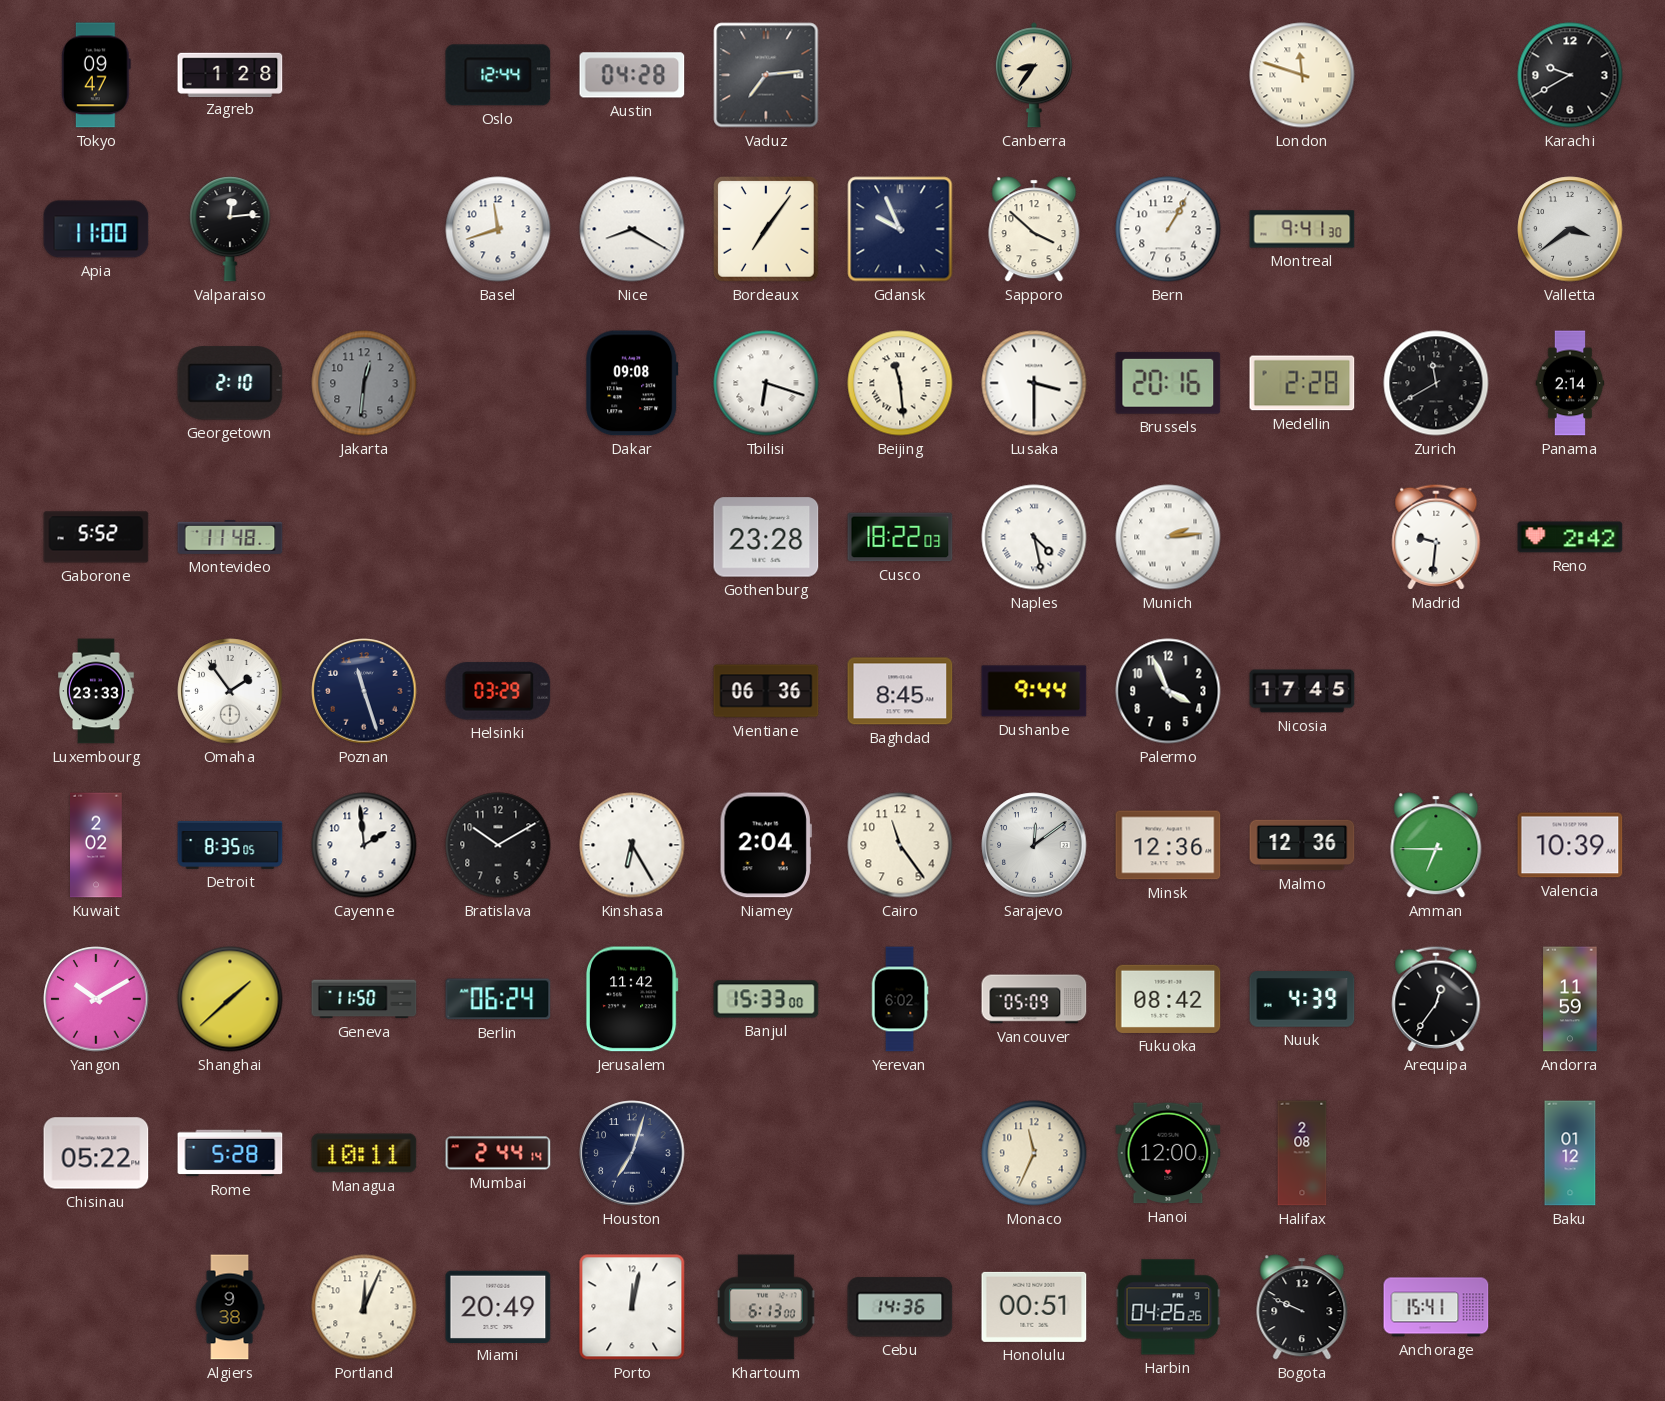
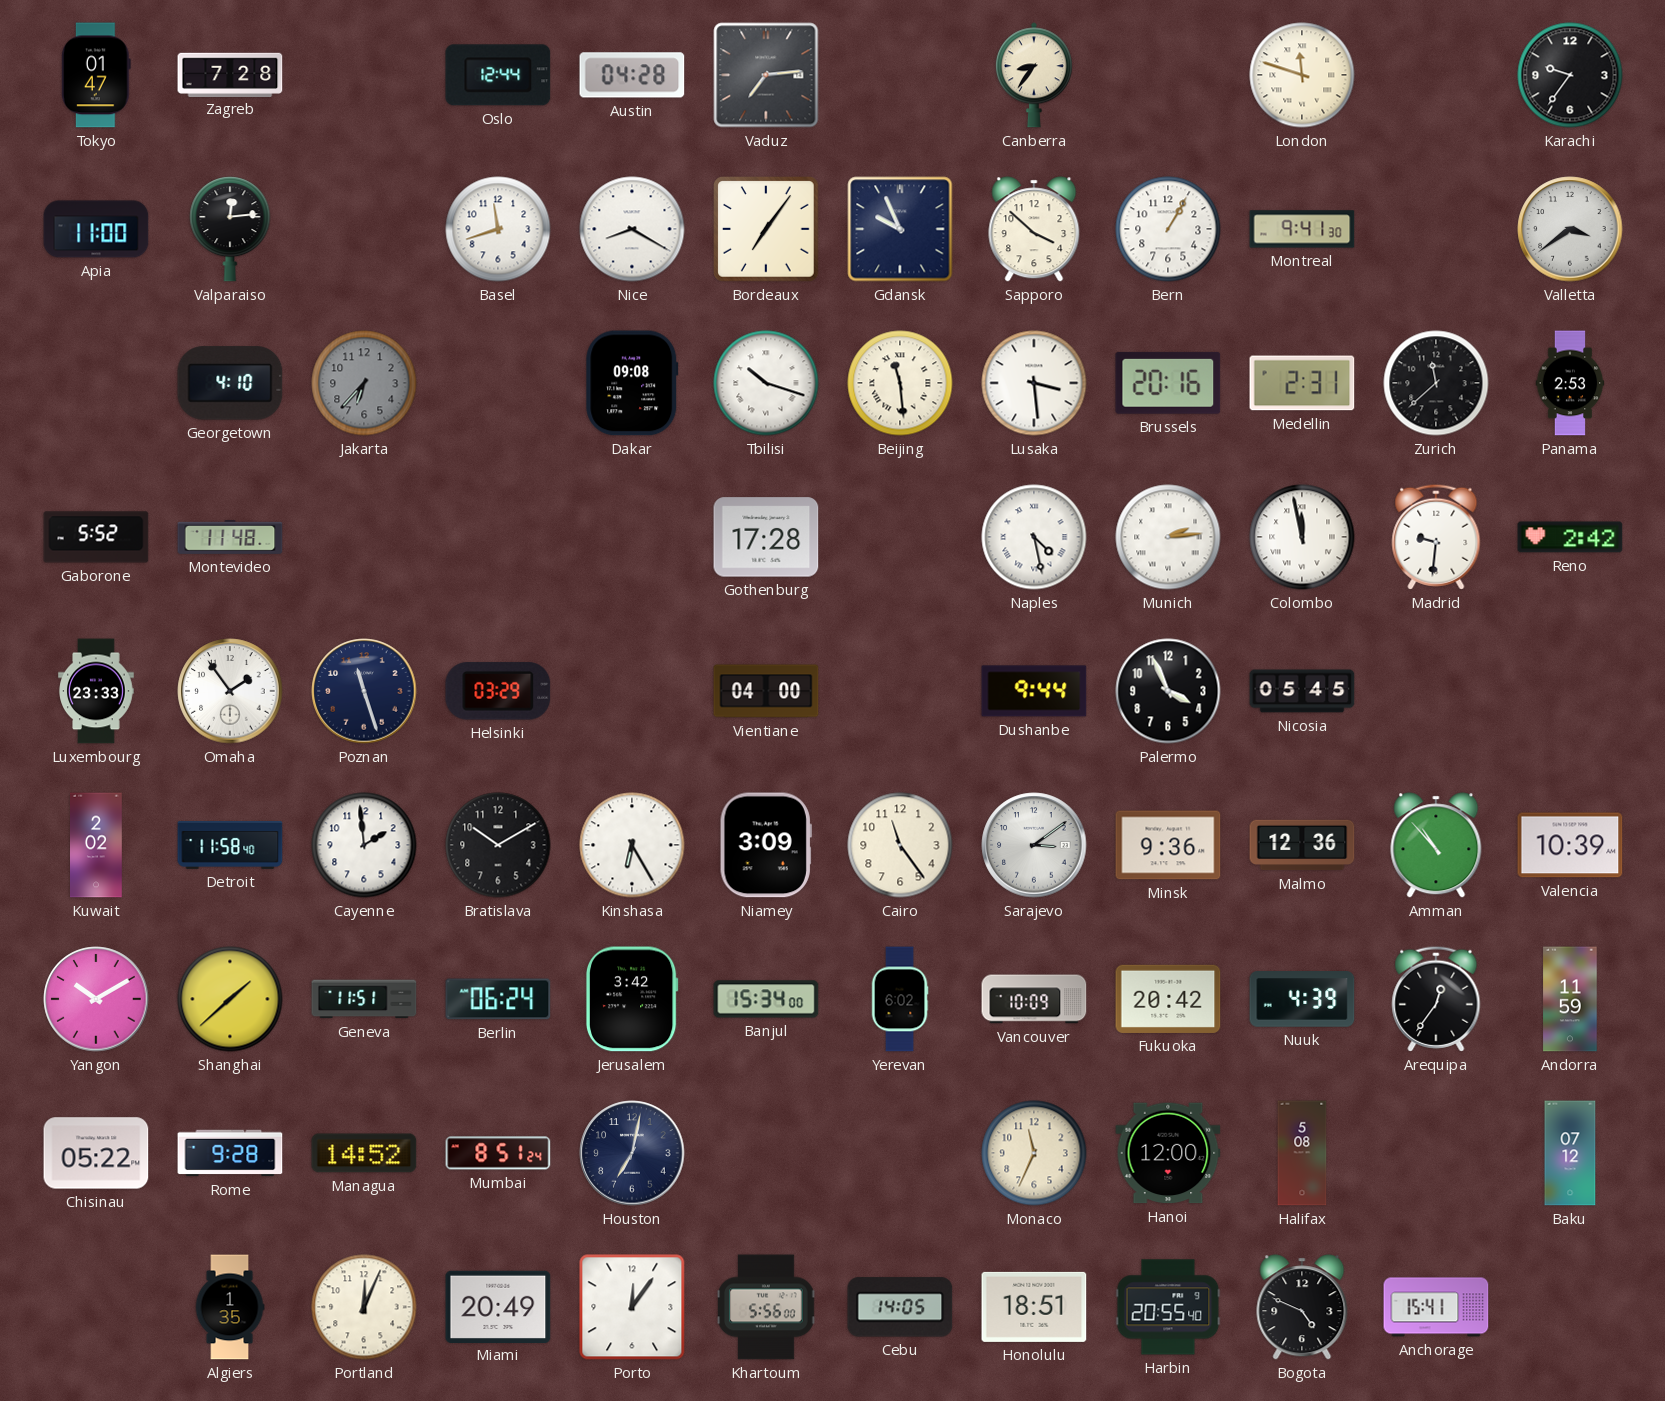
Tokyo: 09:47 -> 01:47 (96, 75)
Zagreb: 1:28 -> 7:28 (230, 74)
Karachi: 9:40 -> 9:36 (1570, 75)
Georgetown: 2:10 -> 4:10 (230, 383)
Jakarta: 12:31 -> 6:37 (364, 383)
Tbilisi: 6:18 -> 10:18 (766, 383)
Lusaka: 3:30 -> 3:29 (1034, 383)
Medellin: 2:28 -> 2:31 (1302, 383)
Zurich: 11:40 -> 11:38 (1436, 383)
Panama: 2:14 -> 2:53 (1570, 383)
Gothenburg: 23:28 -> 17:28 (766, 537)
Cusco: 18:22 -> none (900, 537)
Colombo: none -> 11:58 (1302, 537)
Vientiane: 06:36 -> 04:00 (766, 691)
Baghdad: 8:45 -> none (900, 691)
Nicosia: 17:45 -> 05:45 (1302, 691)
Detroit: 8:35 -> 11:58 (230, 846)
Niamey: 2:04 -> 3:09 (766, 845)
Sarajevo: 12:09 -> 3:09 (1034, 845)
Minsk: 12:36 -> 9:36 (1168, 845)
Amman: 6:45 -> 10:53 (1436, 845)
Geneva: 11:50 -> 11:51 (364, 999)
Jerusalem: 11:42 -> 3:42 (632, 999)
Banjul: 15:33 -> 15:34 (766, 999)
Vancouver: 05:09 -> 10:09 (1034, 999)
Fukuoka: 08:42 -> 20:42 (1168, 999)
Rome: 5:28 -> 9:28 (230, 1153)
Managua: 10:11 -> 14:52 (364, 1153)
Mumbai: 2:44 -> 8:51 (498, 1153)
Houston: 7:03 -> 7:02 (632, 1153)
Halifax: 2:08 -> 5:08 (1302, 1153)
Baku: 01:12 -> 07:12 (1570, 1153)
Algiers: 9:38 -> 1:35 (230, 1307)
Porto: 12:02 -> 12:06 (632, 1307)
Khartoum: 6:13 -> 5:56 (766, 1307)
Cebu: 14:36 -> 14:05 (900, 1307)
Honolulu: 00:51 -> 18:51 (1034, 1307)
Harbin: 04:26 -> 20:55 (1168, 1307)
Bogota: 9:49 -> 4:49 (1302, 1307)
